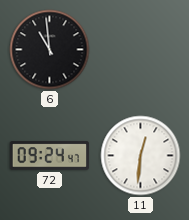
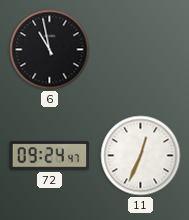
6: 10:59 -> 10:58 (50, 50)
11: 12:31 -> 12:34 (141, 156)
